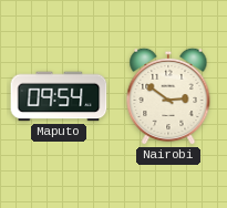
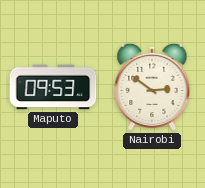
Maputo: 09:54 -> 09:53 (53, 87)
